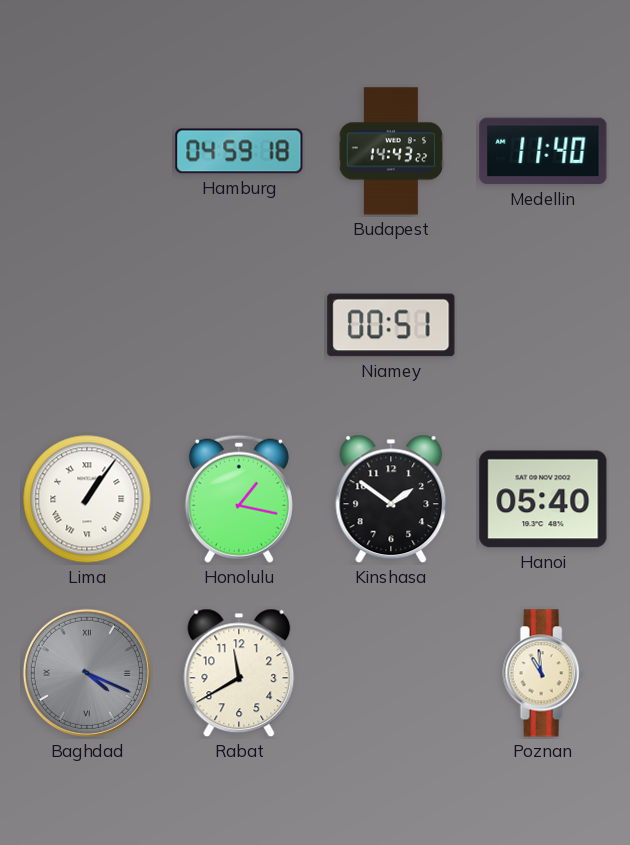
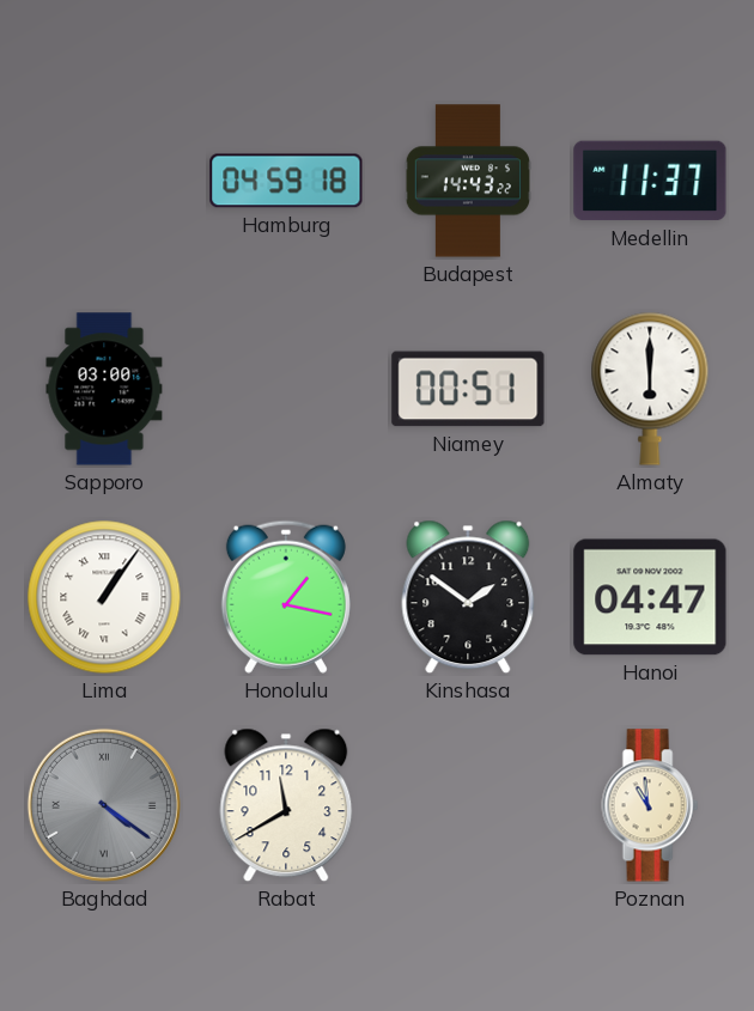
Medellin: 11:40 -> 11:37 (650, 181)
Sapporo: none -> 03:00 (104, 389)
Almaty: none -> 6:00 (650, 389)
Hanoi: 05:40 -> 04:47 (650, 597)
Baghdad: 4:19 -> 4:21 (104, 805)
